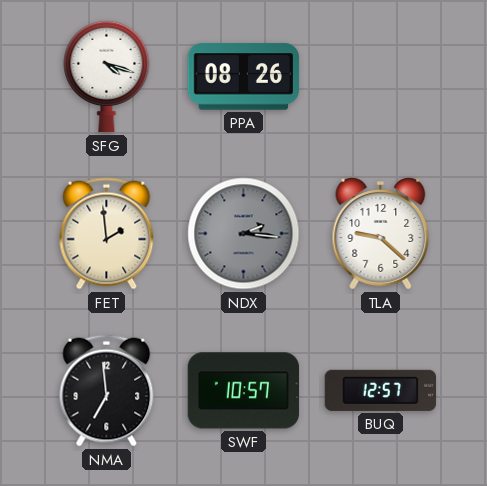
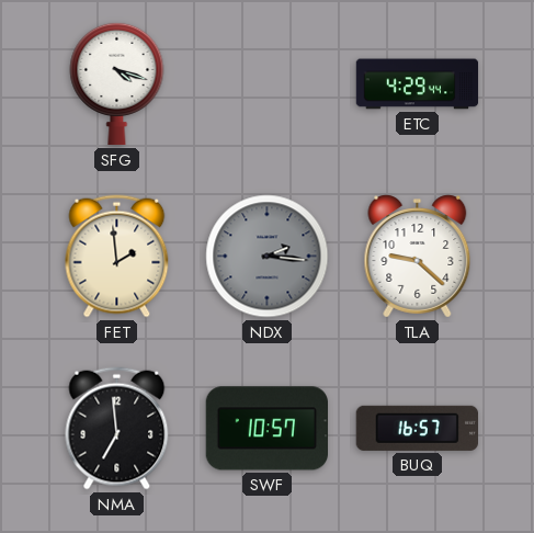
PPA: 08:26 -> none (244, 77)
ETC: none -> 4:29 (418, 84)
BUQ: 12:57 -> 16:57 (417, 428)
